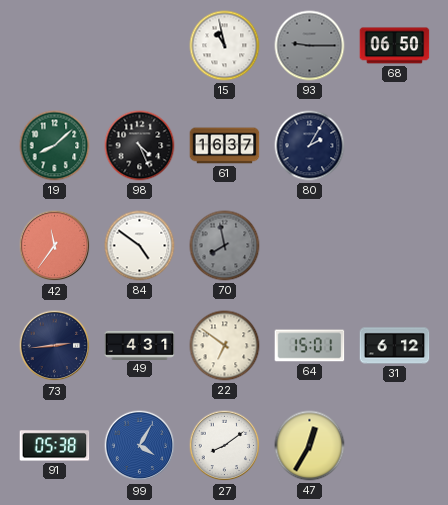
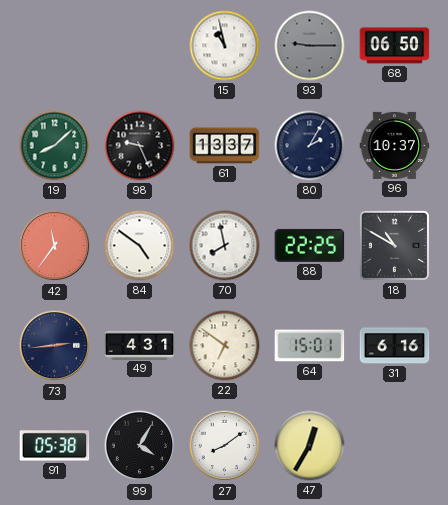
98: 4:26 -> 9:26 (140, 146)
61: 16:37 -> 13:37 (225, 146)
96: none -> 10:37 (395, 145)
70 dial: grey -> white (225, 246)
88: none -> 22:25 (310, 245)
18: none -> 10:50 (394, 245)
31: 6:12 -> 6:16 (395, 346)
99 dial: blue -> black (140, 446)
